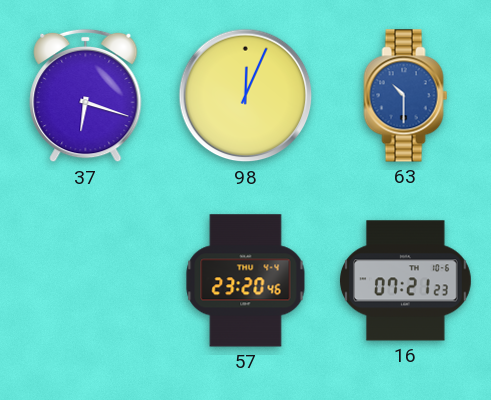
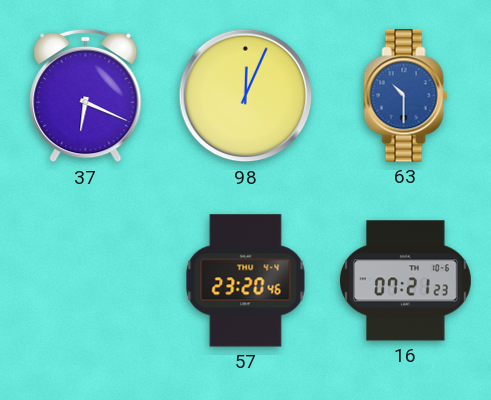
37: 6:18 -> 6:19 (86, 96)
